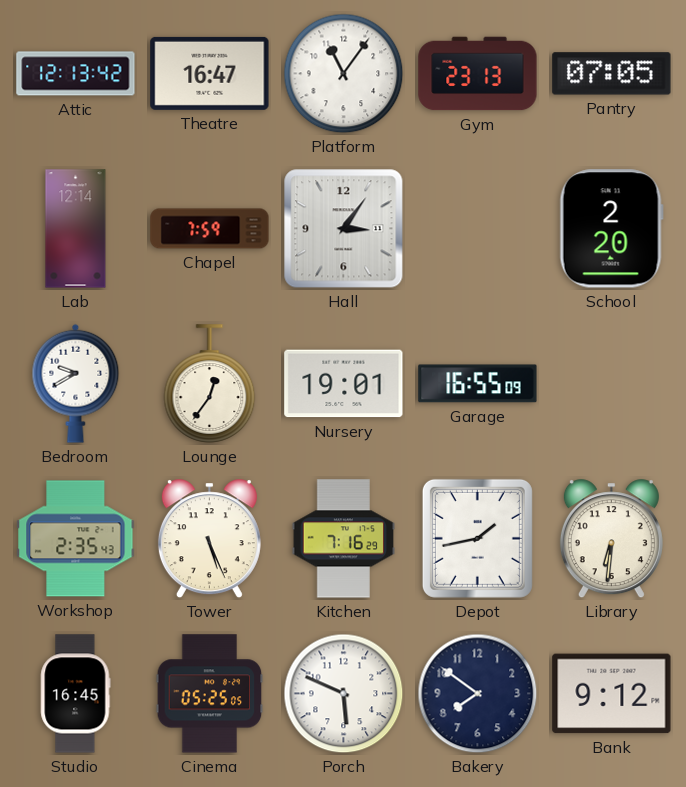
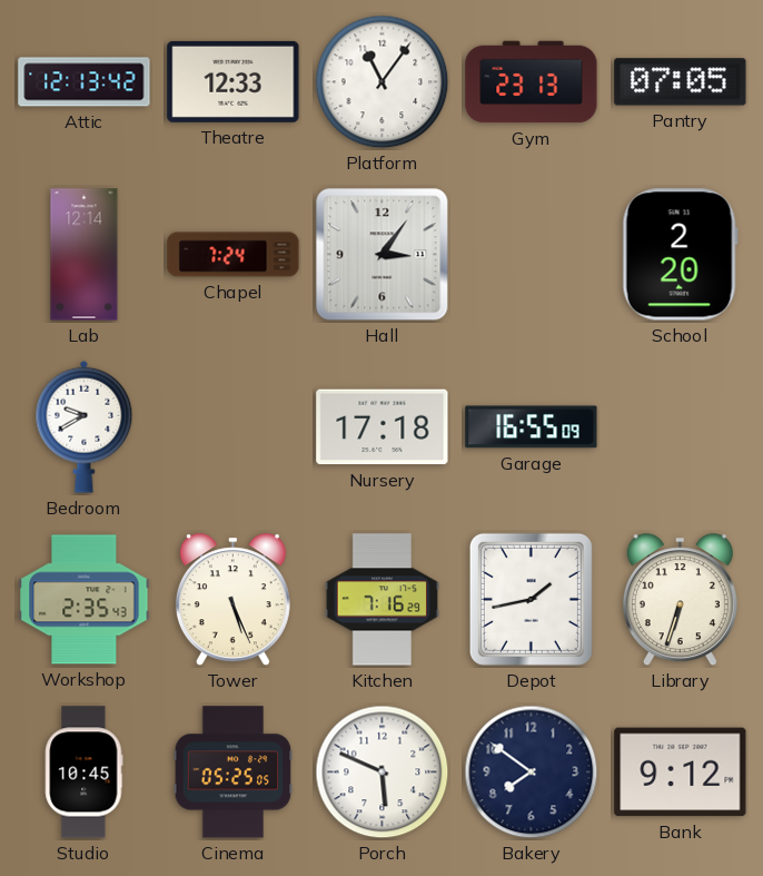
Theatre: 16:47 -> 12:33 (234, 81)
Chapel: 7:59 -> 7:24 (234, 255)
Lounge: 12:36 -> none (210, 384)
Nursery: 19:01 -> 17:18 (383, 427)
Library: 6:31 -> 6:33 (680, 600)
Studio: 16:45 -> 10:45 (85, 772)
